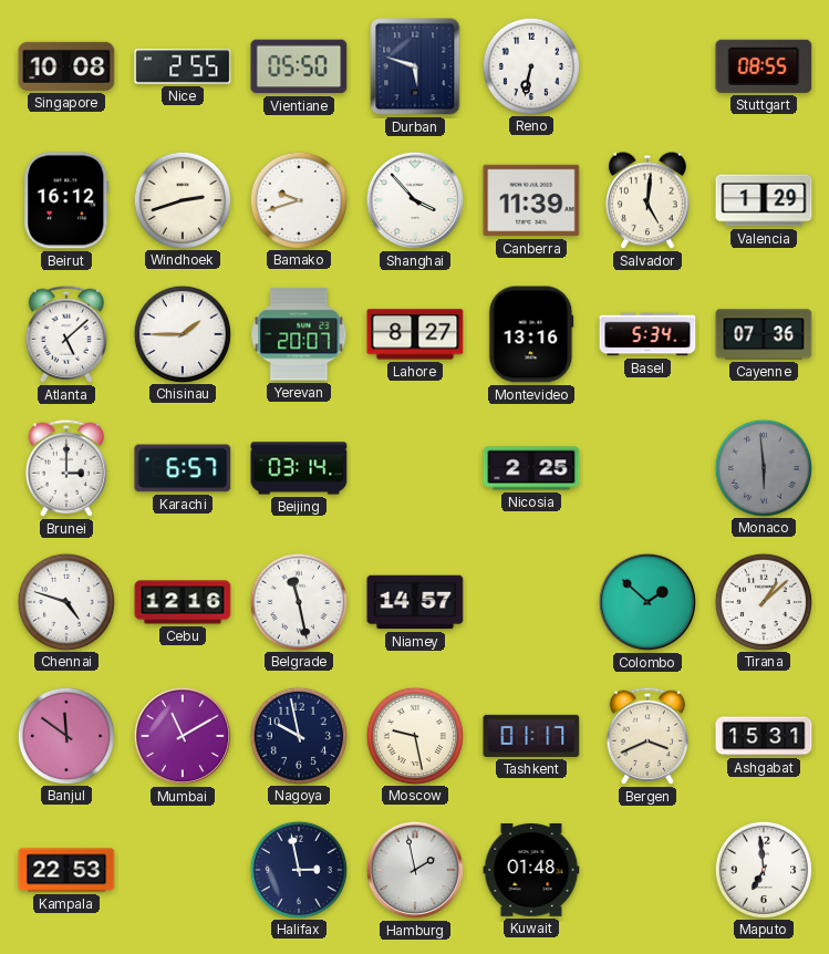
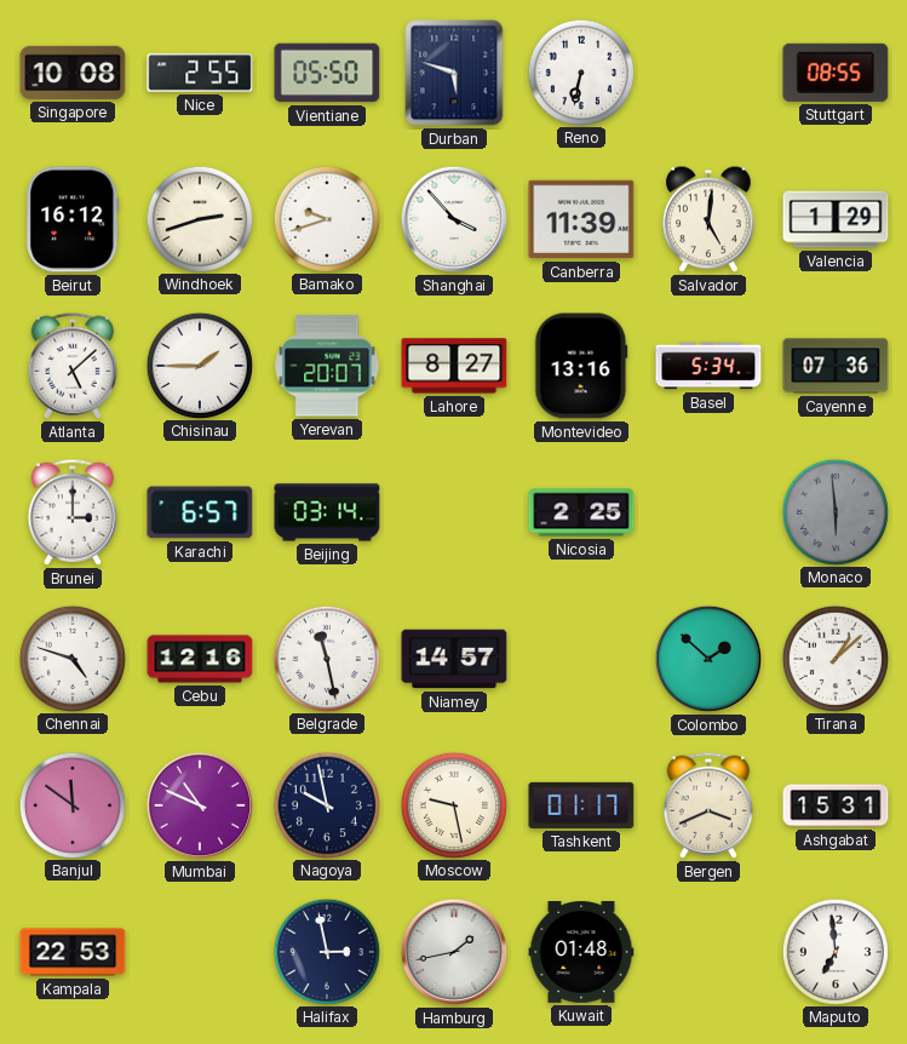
Mumbai: 11:10 -> 10:49 (200, 805)
Hamburg: 1:58 -> 1:43 (454, 952)
